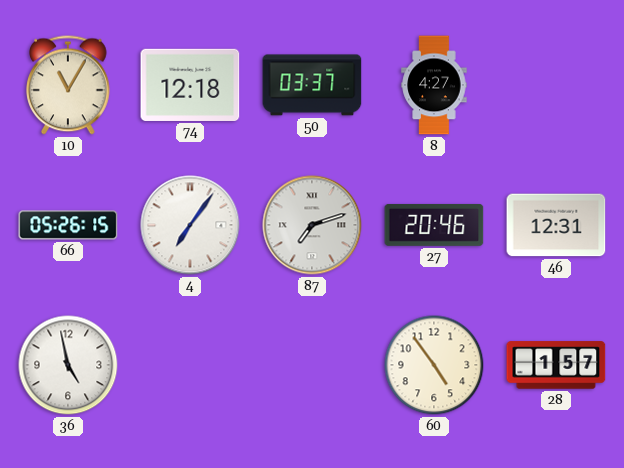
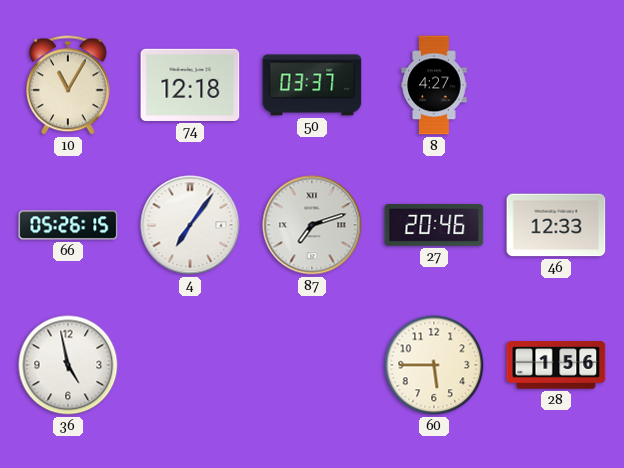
46: 12:31 -> 12:33 (556, 225)
60: 4:54 -> 5:45 (434, 365)
28: 1:57 -> 1:56 (556, 365)
